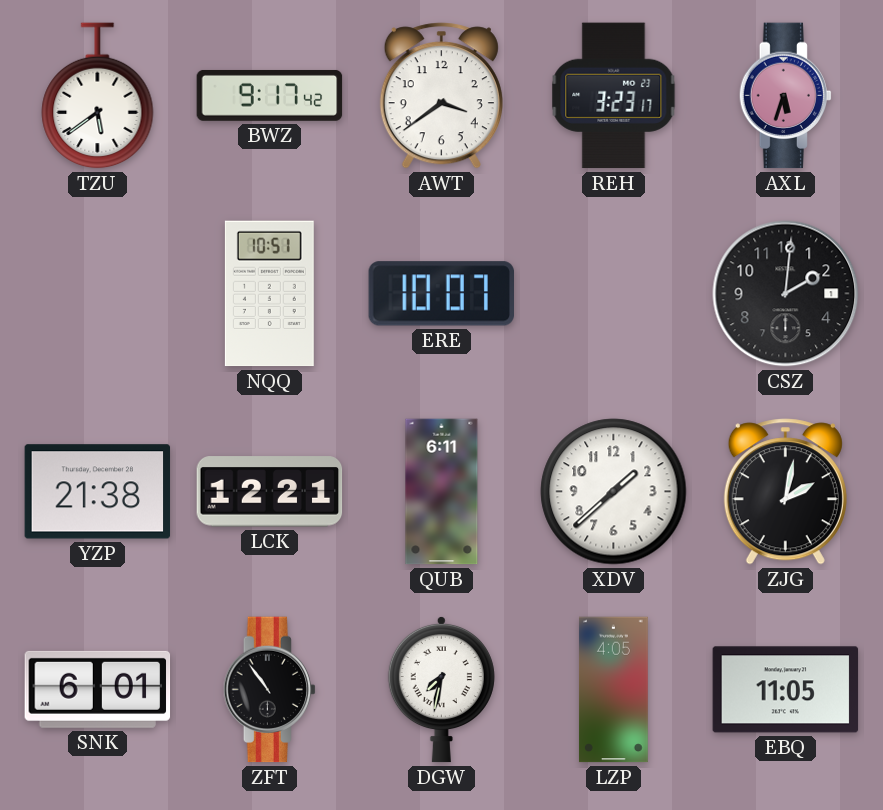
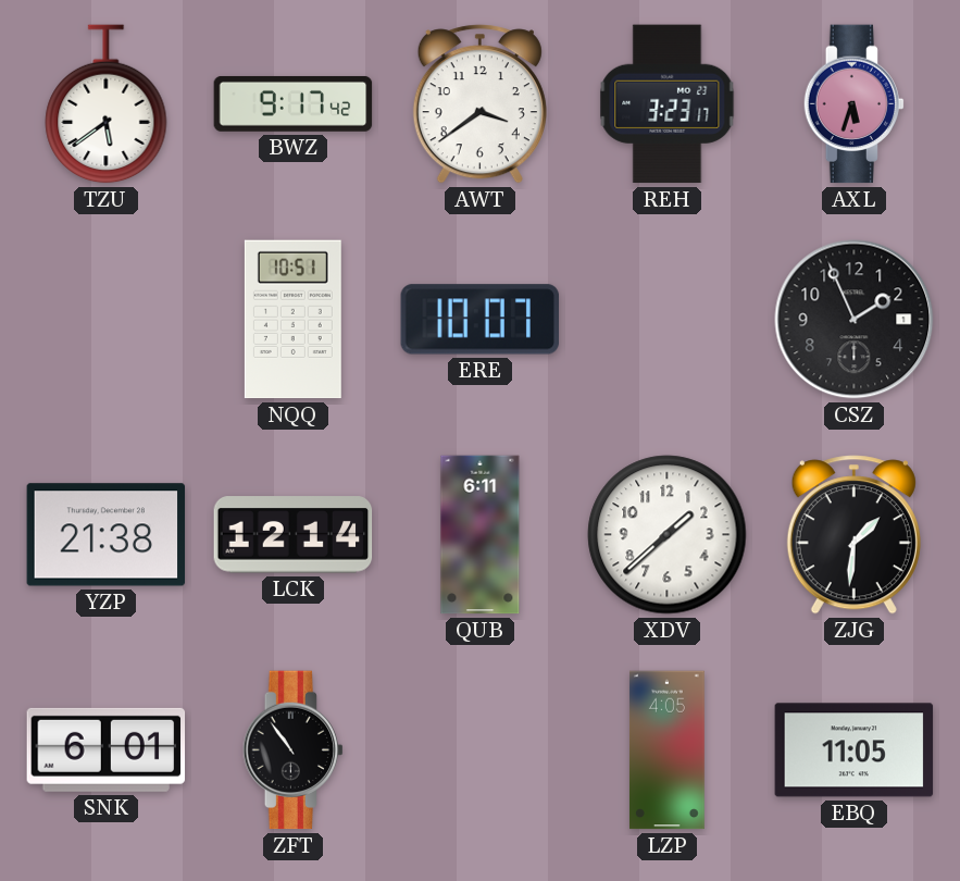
CSZ: 2:01 -> 1:56 (855, 320)
LCK: 12:21 -> 12:14 (294, 535)
ZJG: 2:02 -> 1:31 (853, 535)
DGW: 7:32 -> none (441, 689)
